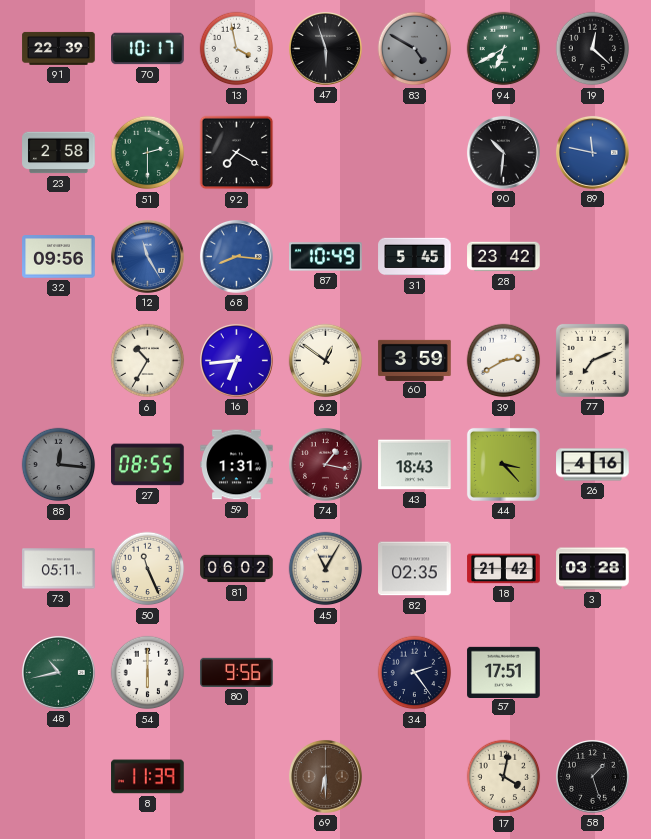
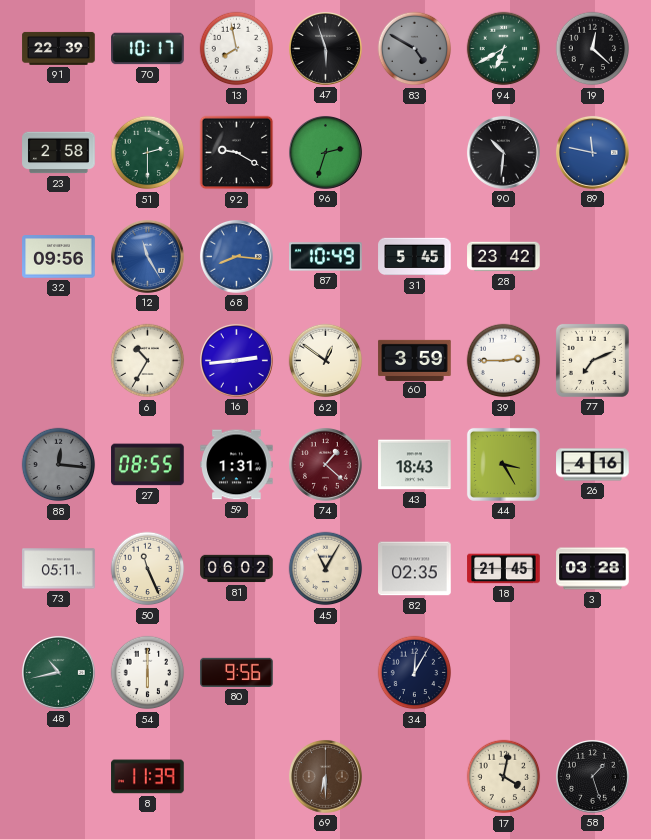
13: 3:58 -> 7:58 (237, 49)
92: 7:20 -> 9:20 (237, 153)
96: none -> 2:33 (325, 152)
16: 6:44 -> 2:44 (236, 360)
39: 2:40 -> 2:45 (504, 361)
74: 1:17 -> 1:22 (325, 464)
44: 3:23 -> 3:25 (503, 464)
18: 21:42 -> 21:45 (504, 569)
34: 2:24 -> 12:05 (415, 673)
57: 17:51 -> none (504, 672)
